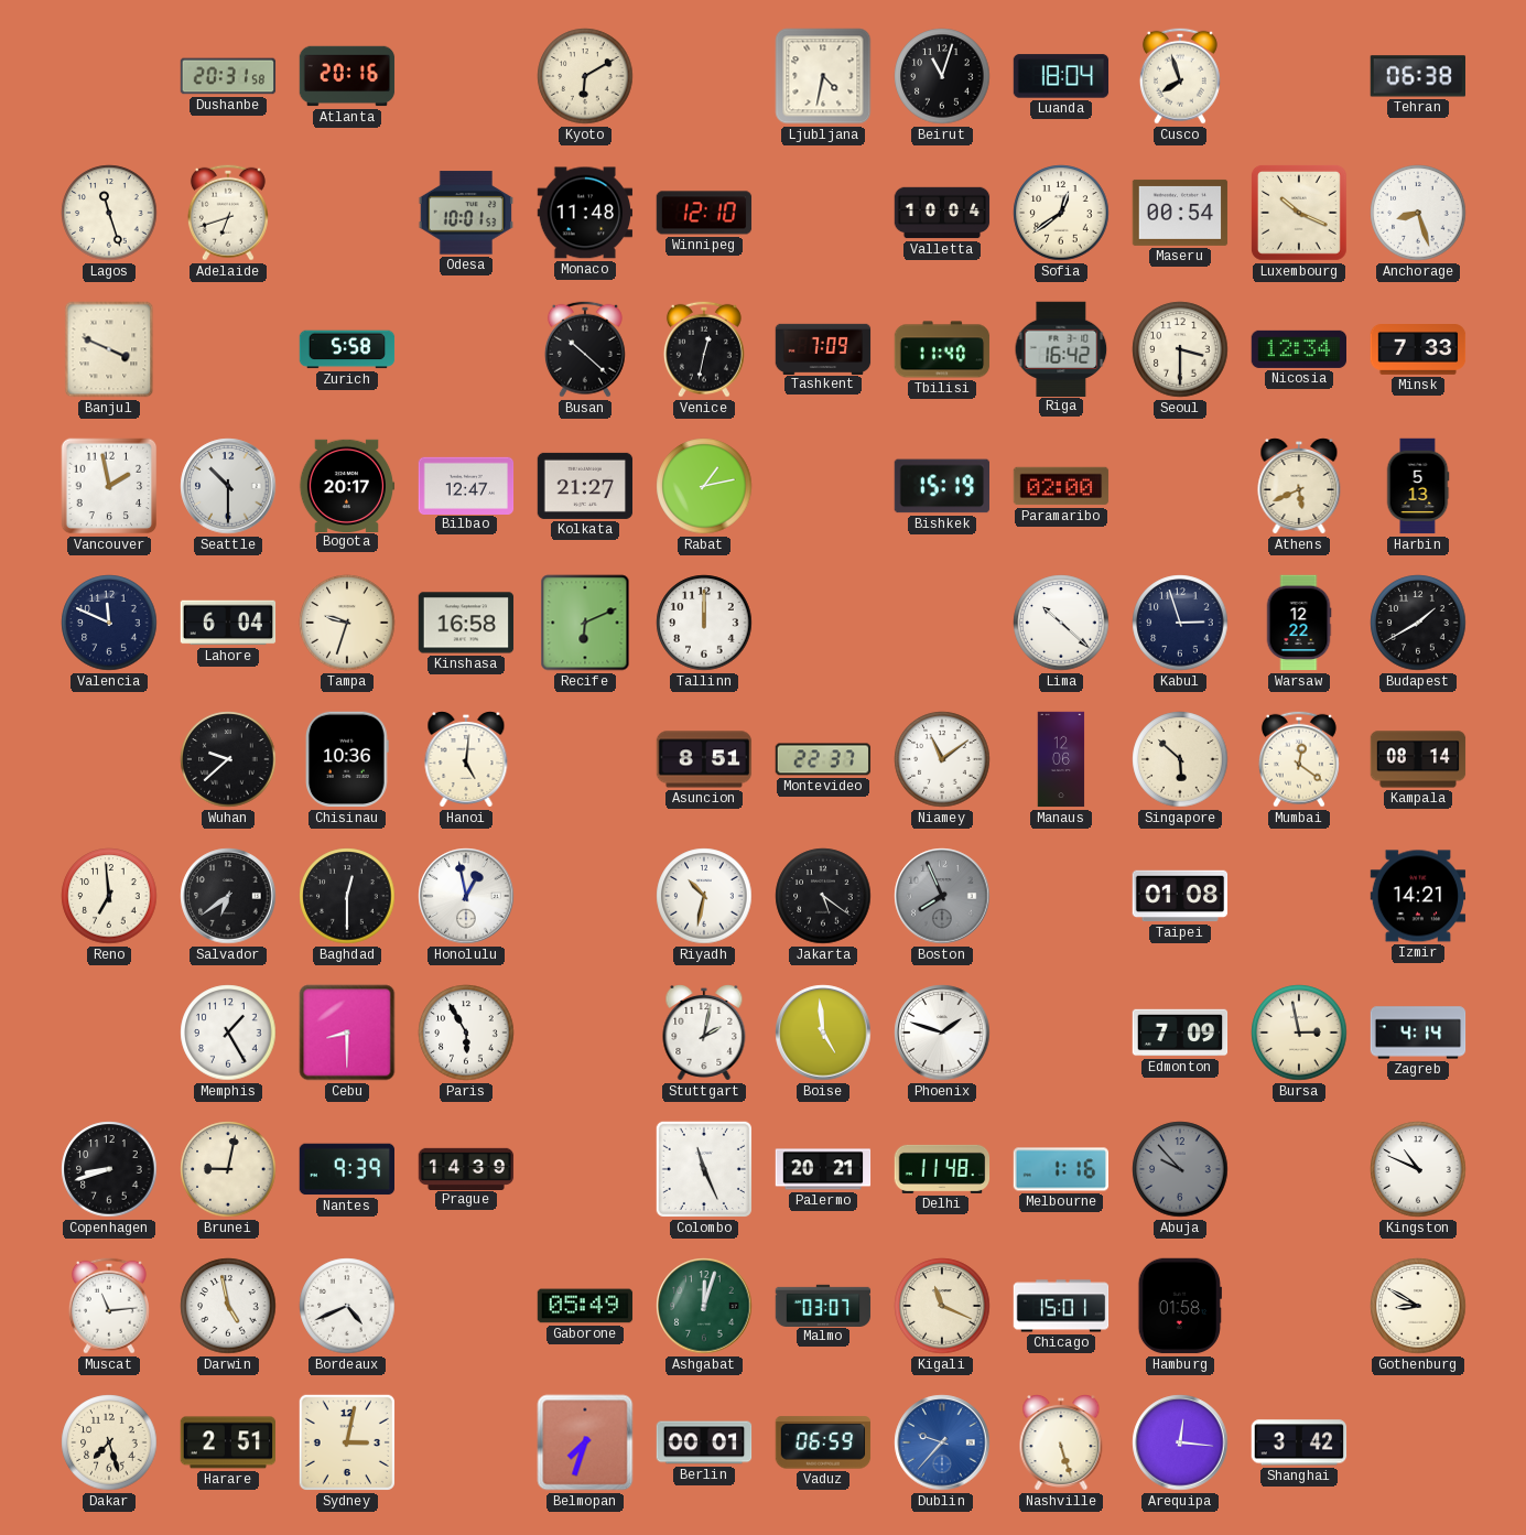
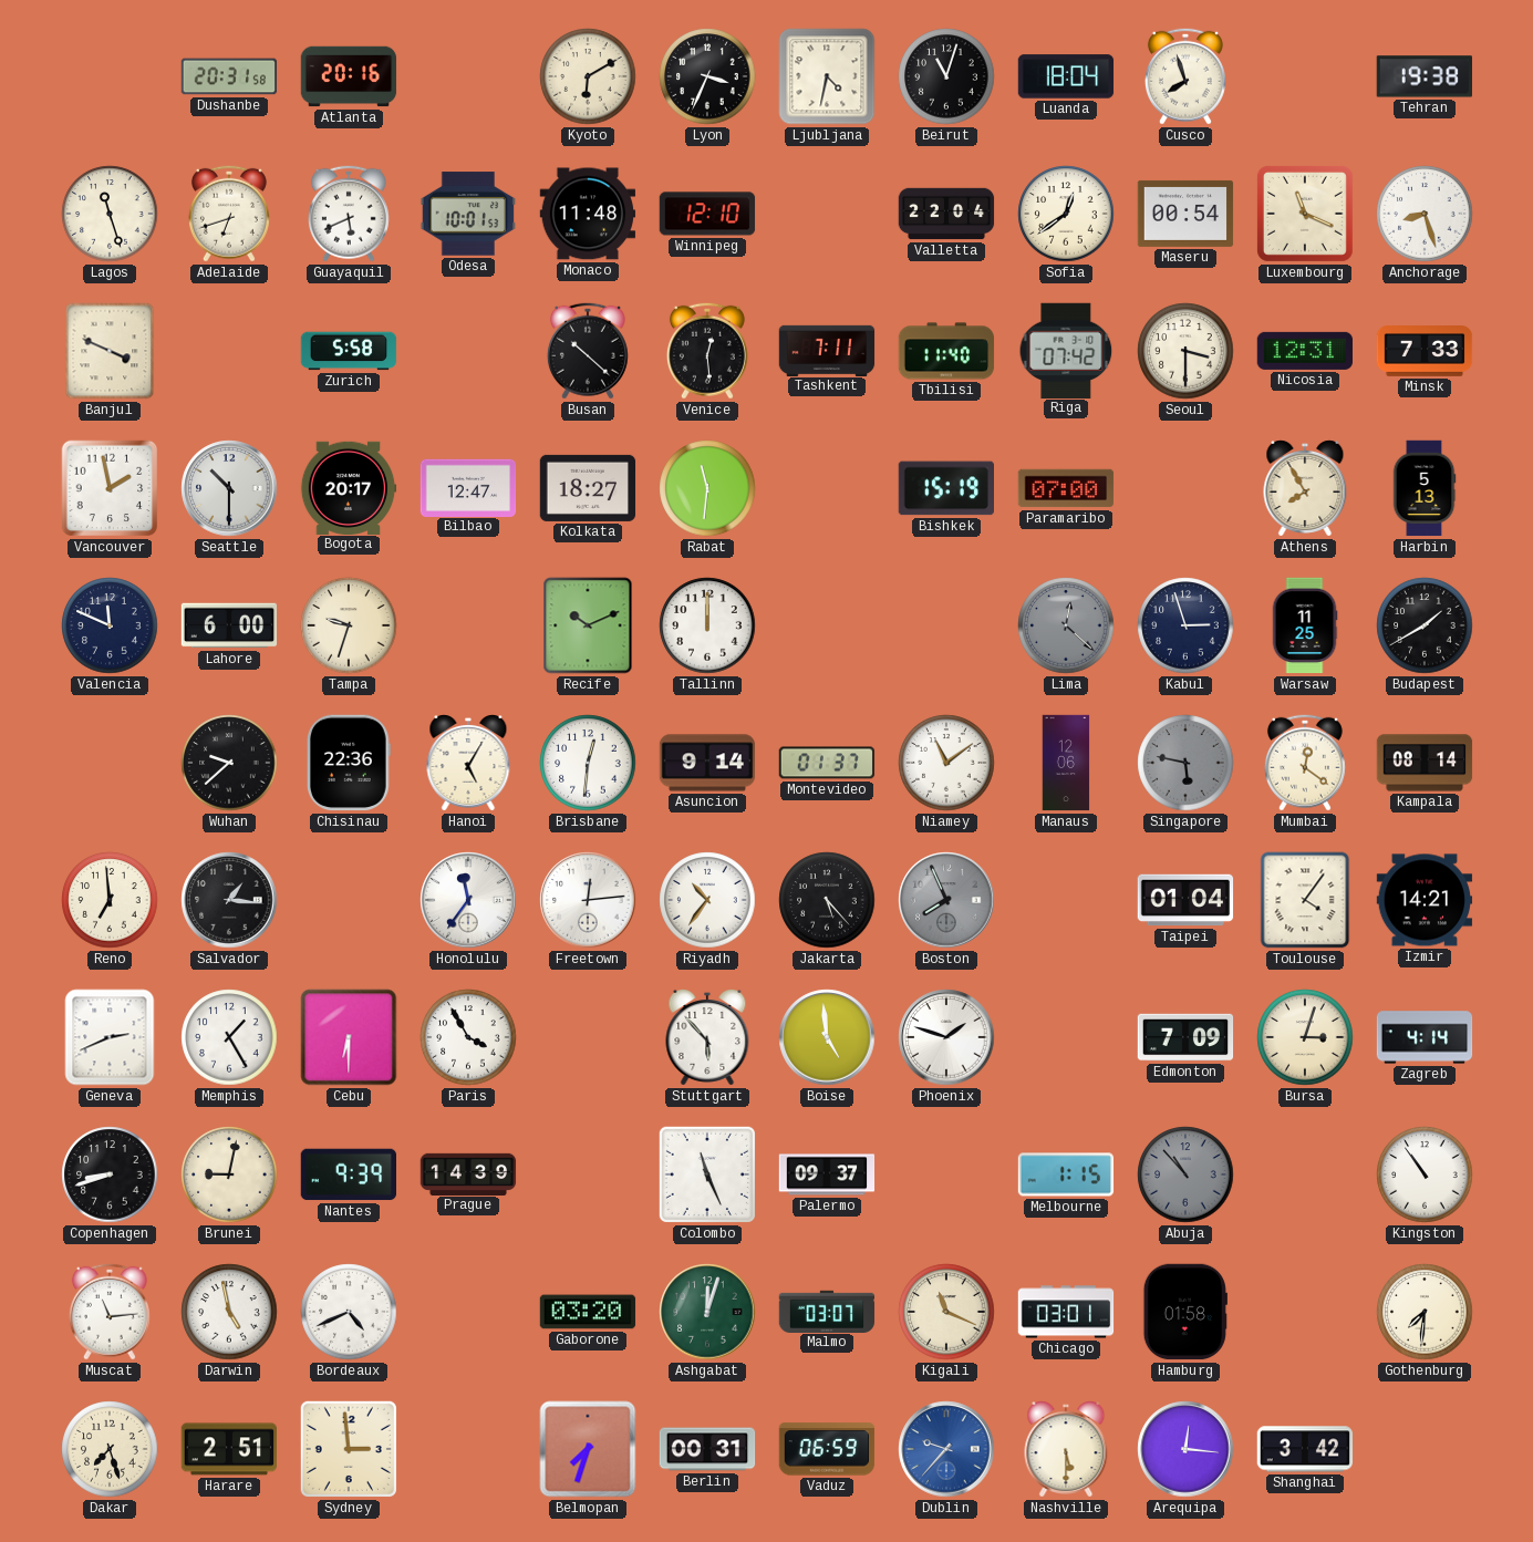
Lyon: none -> 3:34 (707, 76)
Tehran: 06:38 -> 19:38 (1423, 76)
Guayaquil: none -> 5:41 (349, 214)
Valletta: 10:04 -> 22:04 (946, 214)
Luxembourg: 10:19 -> 11:19 (1305, 214)
Venice: 12:32 -> 12:29 (707, 351)
Tashkent: 7:09 -> 7:11 (827, 350)
Riga: 16:42 -> 07:42 (1066, 350)
Nicosia: 12:34 -> 12:31 (1304, 351)
Kolkata: 21:27 -> 18:27 (588, 488)
Rabat: 1:13 -> 11:31 (707, 488)
Paramaribo: 02:00 -> 07:00 (1066, 488)
Athens: 5:41 -> 7:55 (1305, 489)
Lahore: 6:04 -> 6:00 (229, 625)
Kinshasa: 16:58 -> none (466, 623)
Recife: 6:11 -> 10:11 (588, 625)
Lima: 10:22 -> 12:22 (1066, 625)
Lima dial: white -> grey (1066, 625)
Warsaw: 12:22 -> 11:25 (1305, 625)
Chisinau: 10:36 -> 22:36 (350, 763)
Hanoi: 5:01 -> 5:05 (468, 764)
Brisbane: none -> 12:31 (588, 763)
Asuncion: 8:51 -> 9:14 (707, 763)
Montevideo: 22:37 -> 01:37 (827, 763)
Singapore: 5:52 -> 5:47 (1185, 763)
Singapore dial: cream -> grey (1185, 763)
Salvador: 6:39 -> 1:16 (229, 900)
Baghdad: 12:30 -> none (347, 896)
Honolulu: 12:58 -> 11:36 (468, 900)
Freetown: none -> 12:14 (588, 900)
Riyadh: 10:32 -> 10:36 (707, 900)
Jakarta: 5:21 -> 5:23 (827, 900)
Taipei: 01:08 -> 01:04 (1185, 900)
Toulouse: none -> 4:06 (1305, 900)
Geneva: none -> 2:41 (110, 1037)
Cebu: 8:30 -> 6:30 (349, 1037)
Paris: 5:55 -> 3:55 (468, 1037)
Stuttgart: 2:02 -> 5:53 (707, 1038)
Bursa: 2:58 -> 3:03 (1305, 1037)
Palermo: 20:21 -> 09:37 (827, 1174)
Delhi: 11:48 -> none (942, 1169)
Melbourne: 1:16 -> 1:15 (1066, 1174)
Abuja: 9:53 -> 10:53 (1185, 1174)
Kingston: 10:49 -> 10:54 (1425, 1174)
Gaborone: 05:49 -> 03:20 (588, 1312)
Chicago: 15:01 -> 03:01 (1066, 1312)
Gothenburg: 8:50 -> 7:31 (1425, 1312)
Sydney: 3:02 -> 2:59 (349, 1449)
Berlin: 00:01 -> 00:31 (707, 1449)
Nashville: 5:27 -> 5:30 (1066, 1450)
